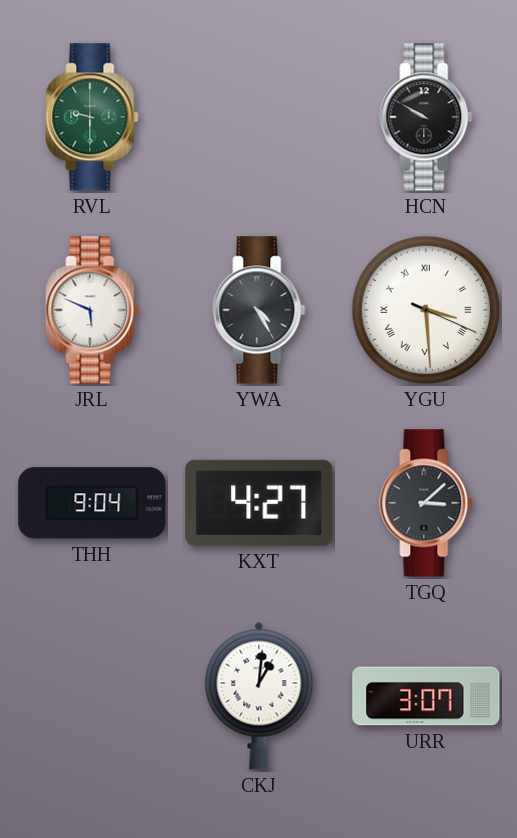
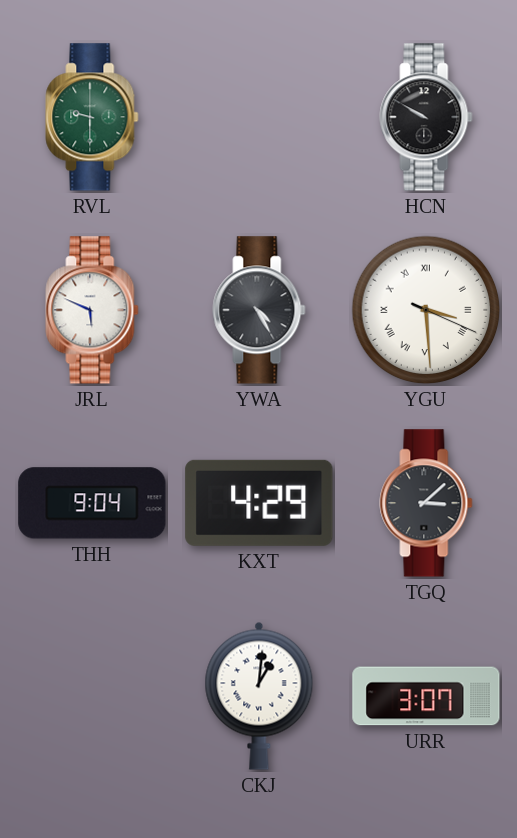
KXT: 4:27 -> 4:29 (259, 503)
